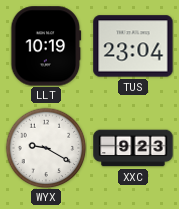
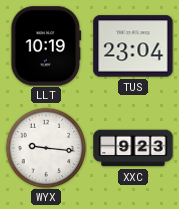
WYX: 9:20 -> 9:16 (46, 148)
